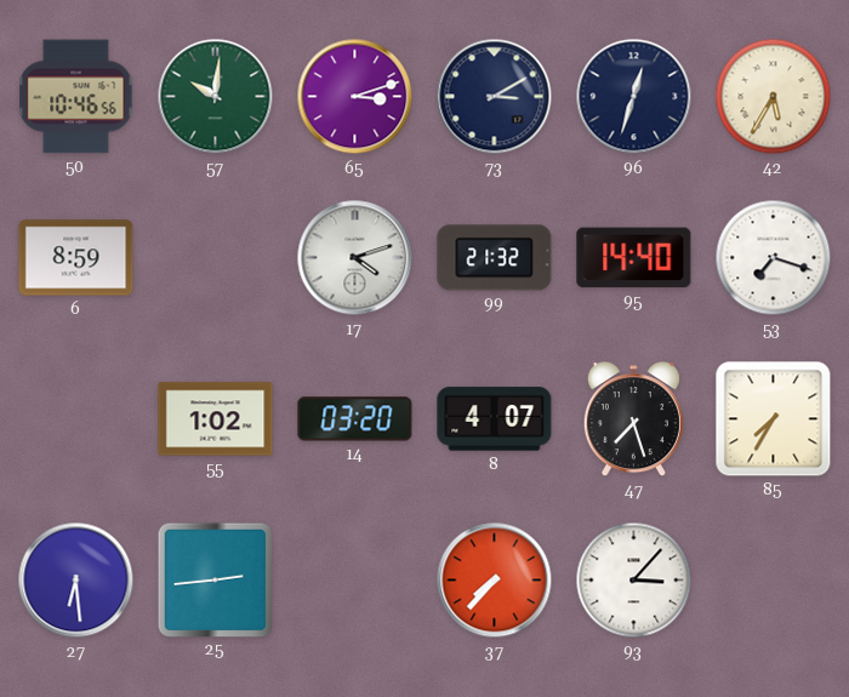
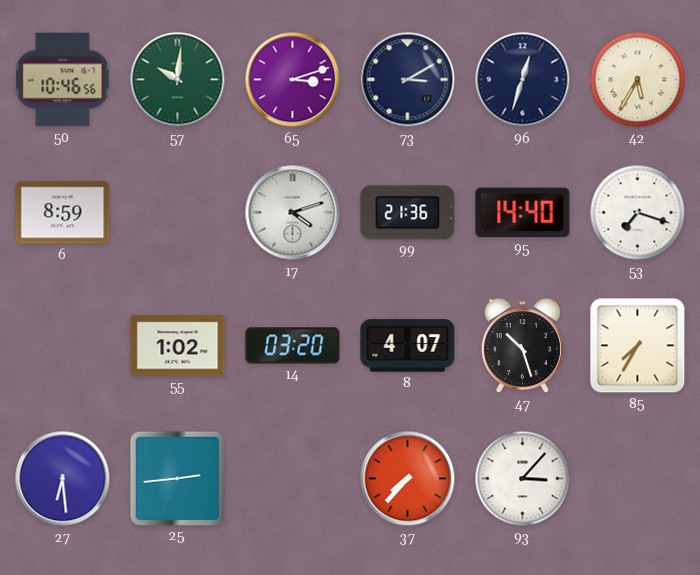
99: 21:32 -> 21:36 (408, 213)
47: 7:27 -> 10:27 (522, 346)
